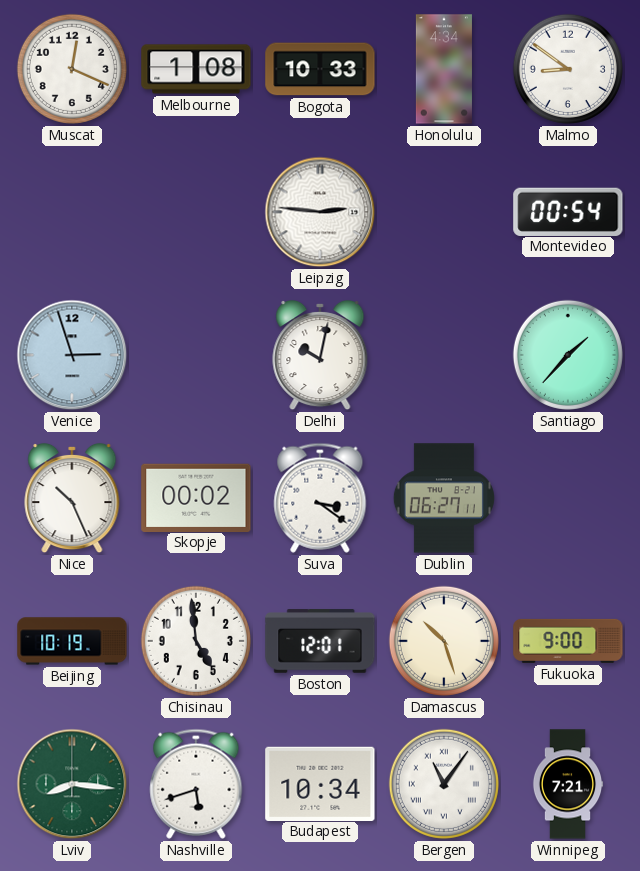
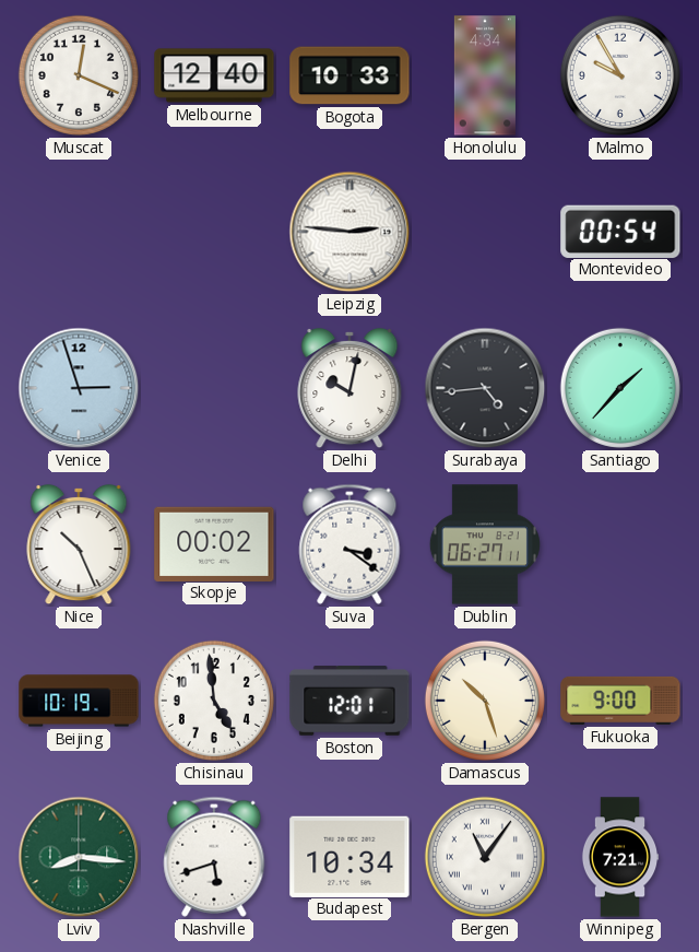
Melbourne: 1:08 -> 12:40 (214, 75)
Malmo: 8:51 -> 9:55 (620, 75)
Surabaya: none -> 4:44 (485, 388)
